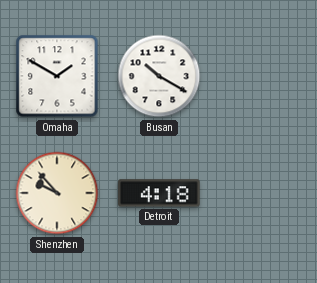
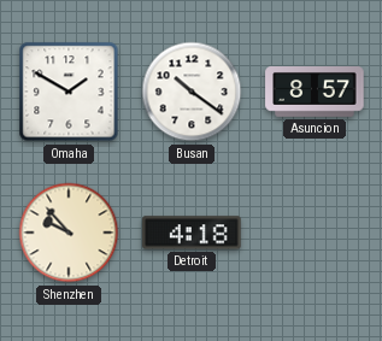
Busan: 10:20 -> 10:21 (192, 92)
Asuncion: none -> 8:57 (315, 93)
